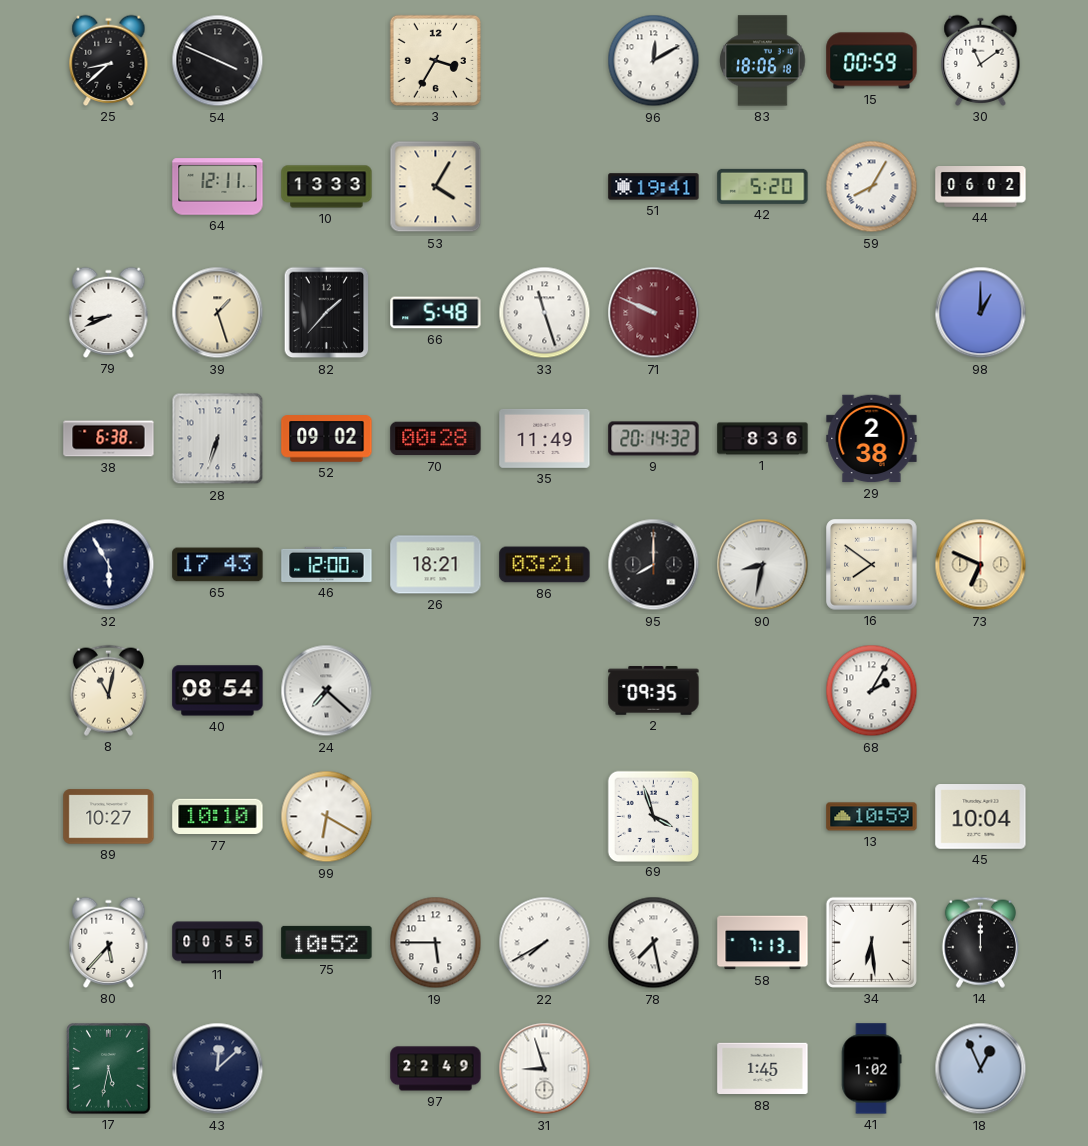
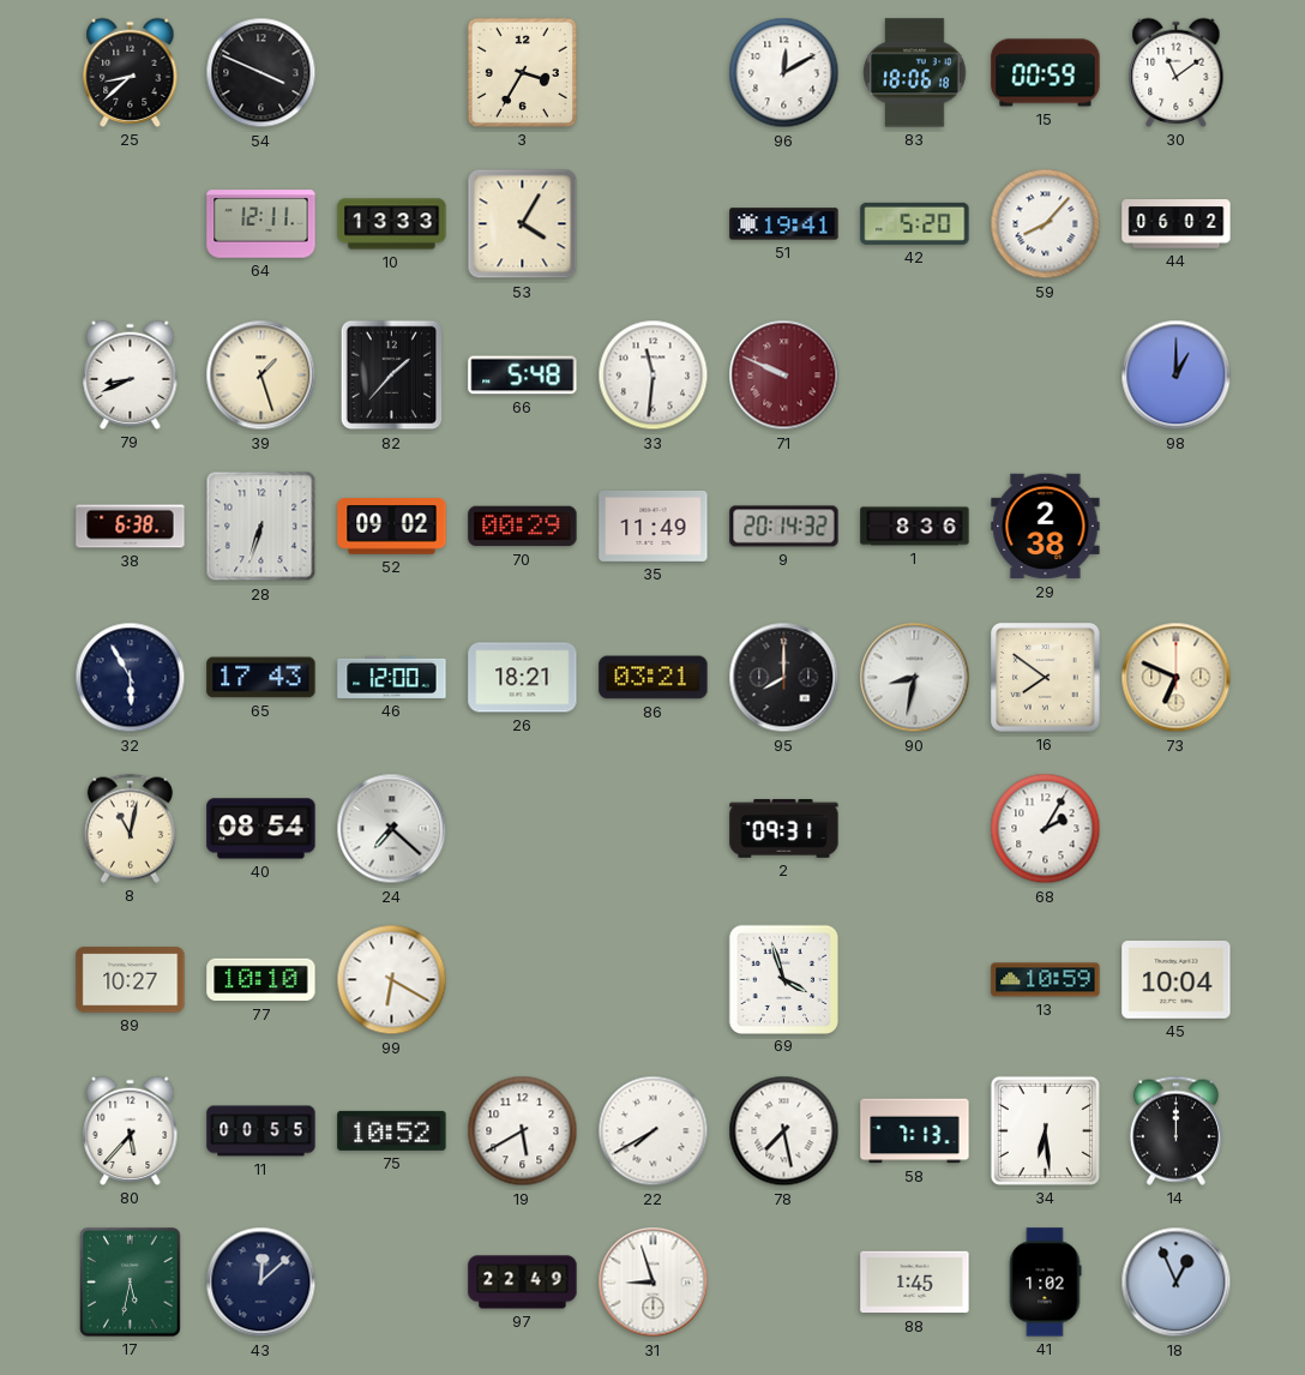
59: 8:05 -> 8:07 (1046, 224)
33: 11:27 -> 11:31 (654, 376)
70: 00:28 -> 00:29 (523, 527)
2: 09:35 -> 09:31 (784, 829)
19: 5:45 -> 5:40 (523, 1131)
